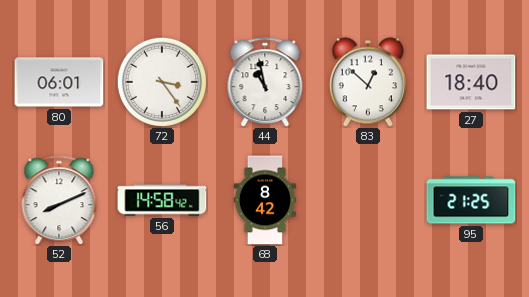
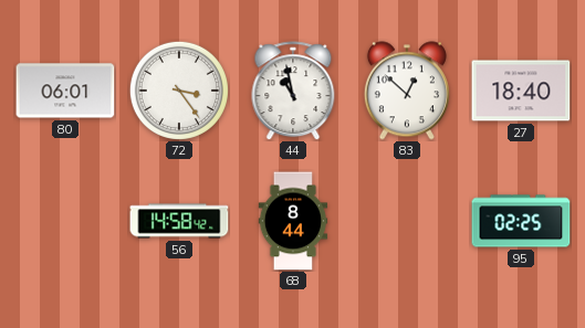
52: 8:11 -> none (59, 200)
68: 8:42 -> 8:44 (293, 221)
95: 21:25 -> 02:25 (521, 221)
